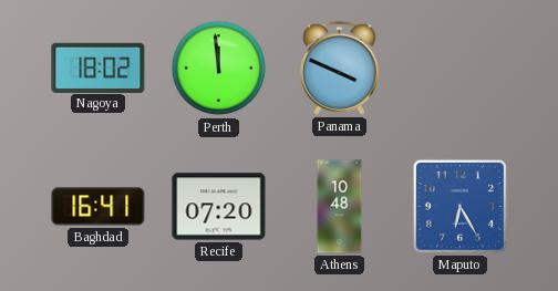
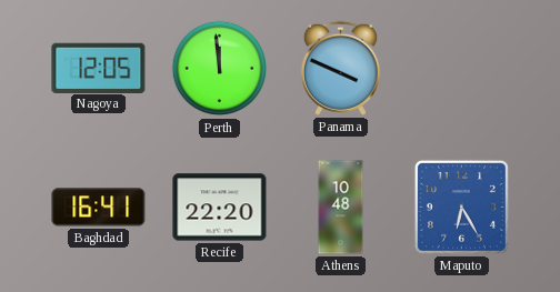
Nagoya: 18:02 -> 12:05 (99, 68)
Recife: 07:20 -> 22:20 (220, 208)
